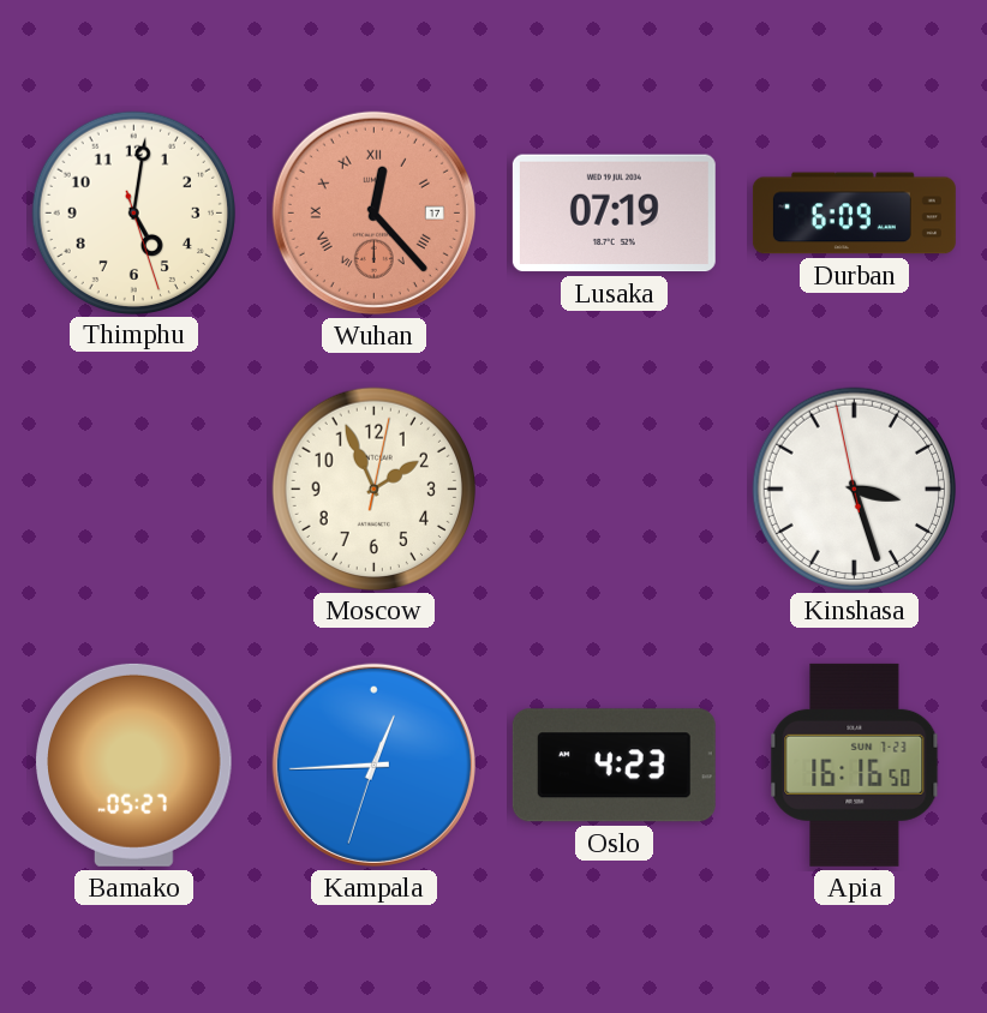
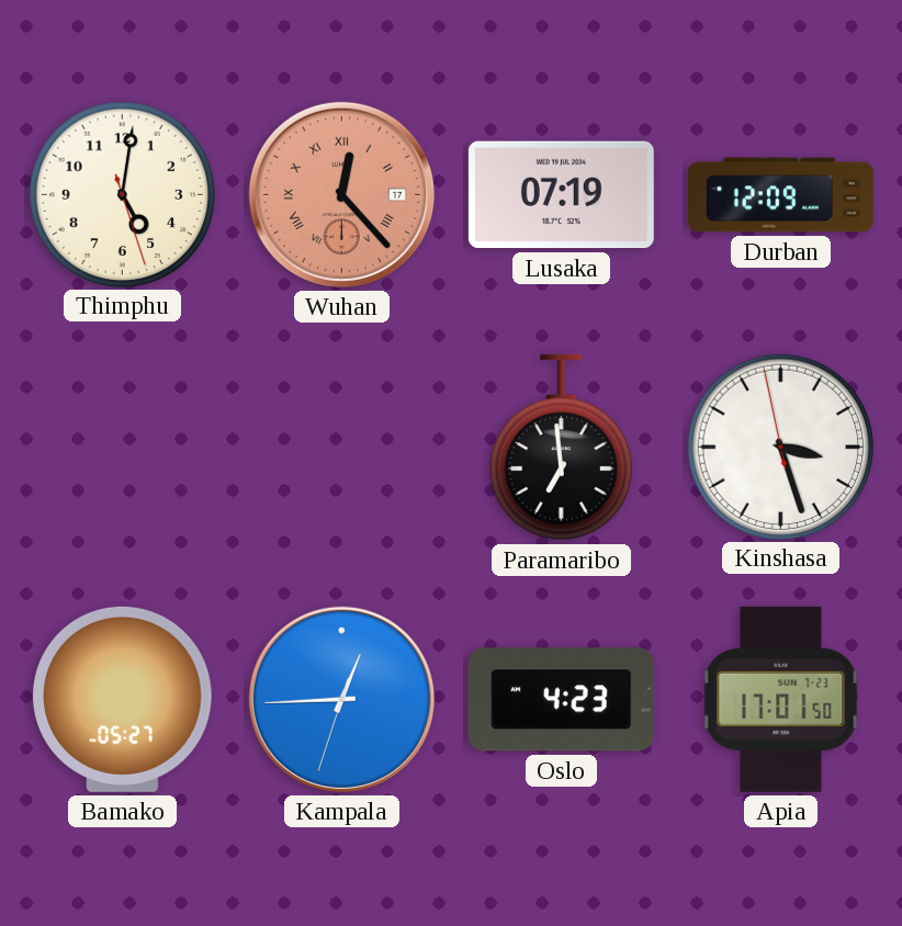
Durban: 6:09 -> 12:09 (780, 195)
Moscow: 1:56 -> none (373, 488)
Paramaribo: none -> 6:59 (561, 448)
Apia: 16:16 -> 17:01 (781, 699)
